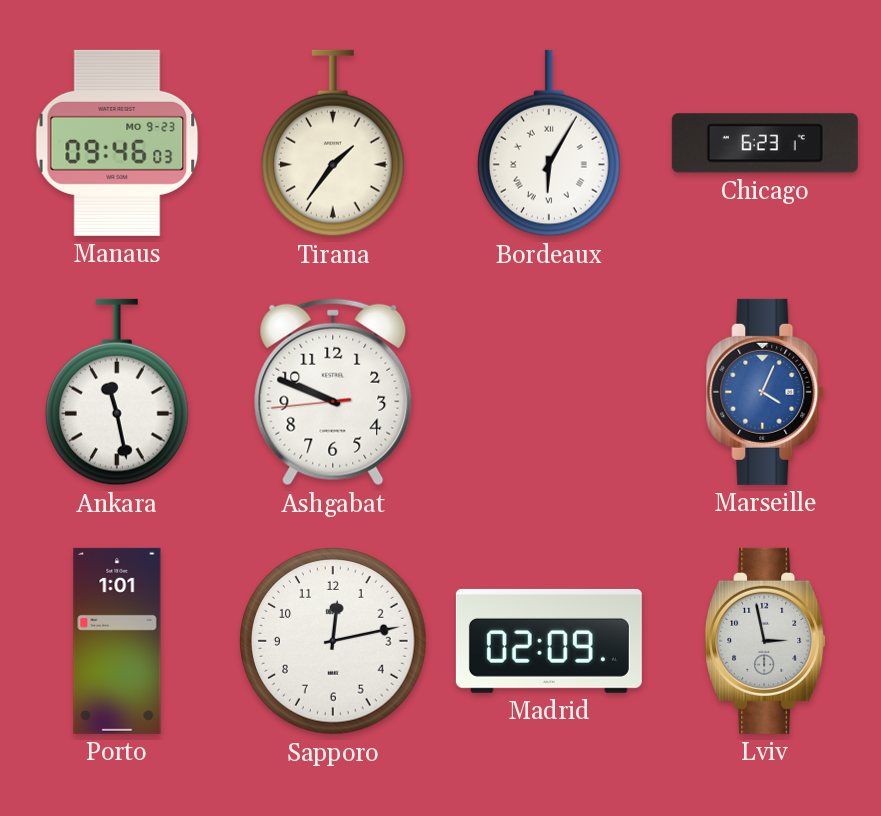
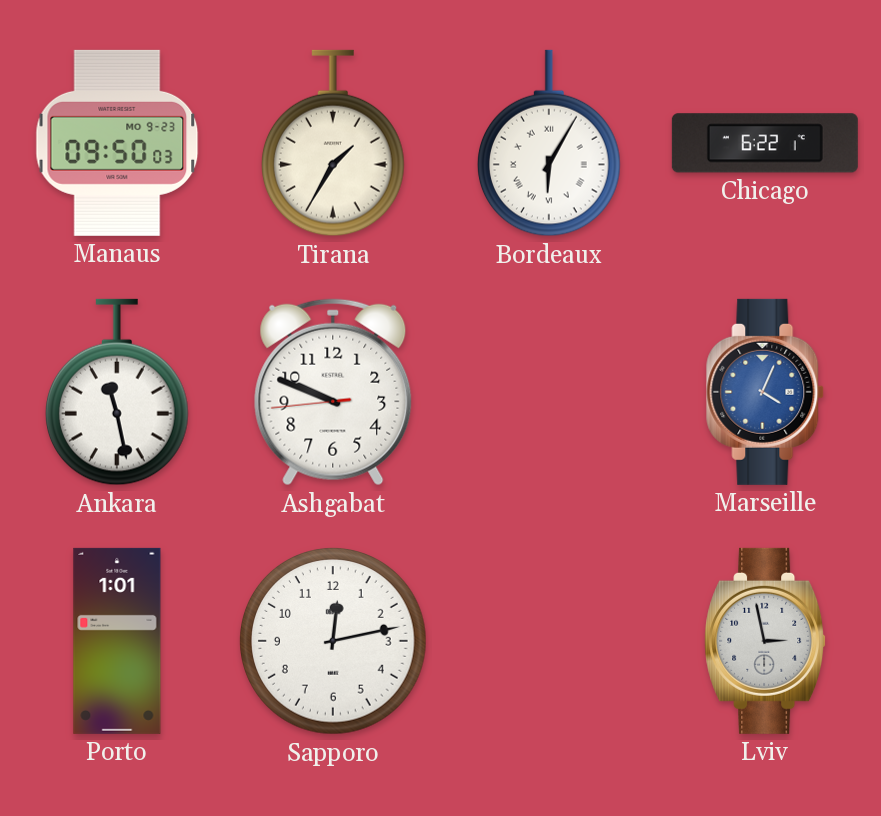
Manaus: 09:46 -> 09:50 (117, 143)
Tirana: 1:36 -> 1:35 (334, 143)
Chicago: 6:23 -> 6:22 (765, 143)
Madrid: 02:09 -> none (549, 641)
